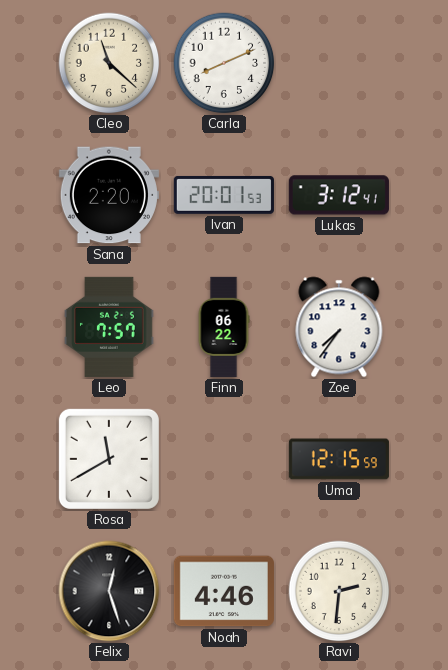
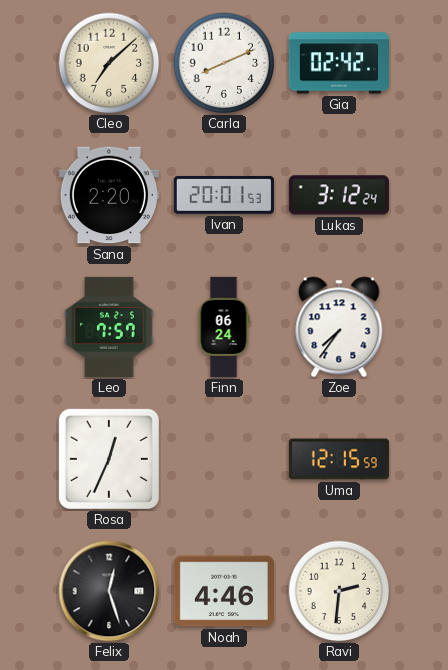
Cleo: 11:22 -> 7:08 (109, 63)
Gia: none -> 02:42 (339, 63)
Lukas: 3:12:41 -> 3:12:24 (339, 195)
Finn: 06:22 -> 06:24 (224, 327)
Rosa: 11:40 -> 12:34 (109, 459)
